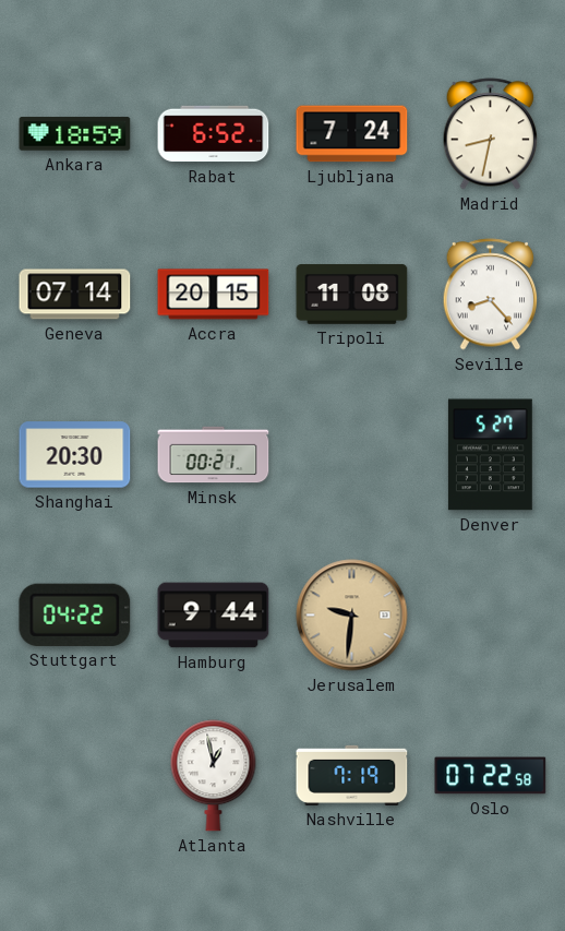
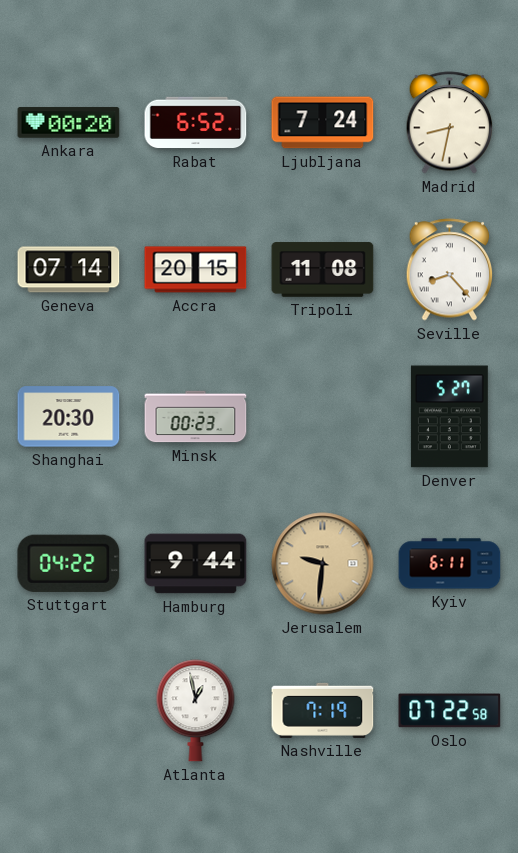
Ankara: 18:59 -> 00:20 (69, 123)
Minsk: 00:21 -> 00:23 (196, 417)
Kyiv: none -> 6:11 (450, 564)
